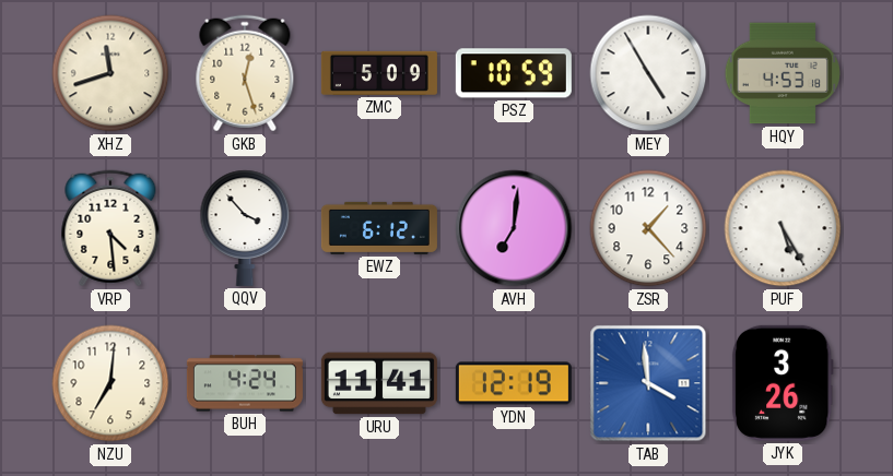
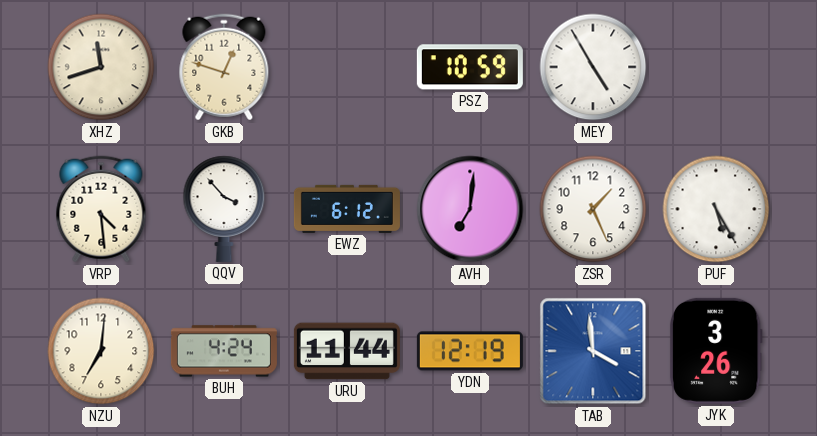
GKB: 12:27 -> 12:48 (224, 67)
ZMC: 5:09 -> none (379, 73)
HQY: 4:53 -> none (783, 73)
ZSR: 1:23 -> 1:26 (593, 209)
URU: 11:41 -> 11:44 (347, 351)
